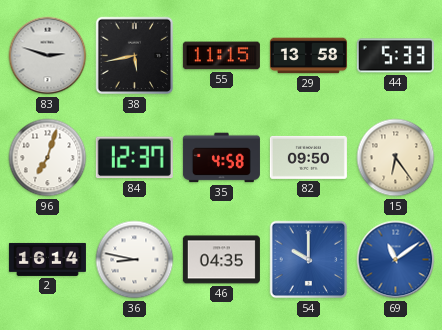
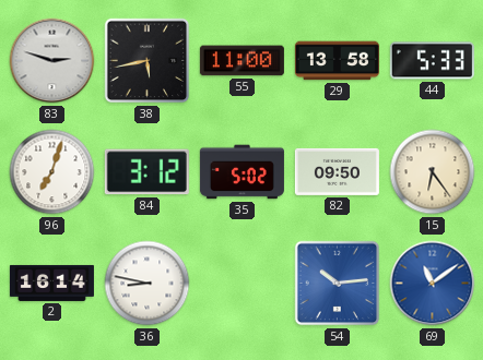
55: 11:15 -> 11:00 (241, 61)
84: 12:37 -> 3:12 (146, 172)
35: 4:58 -> 5:02 (241, 172)
46: 04:35 -> none (221, 260)
54: 10:00 -> 10:14 (338, 284)
